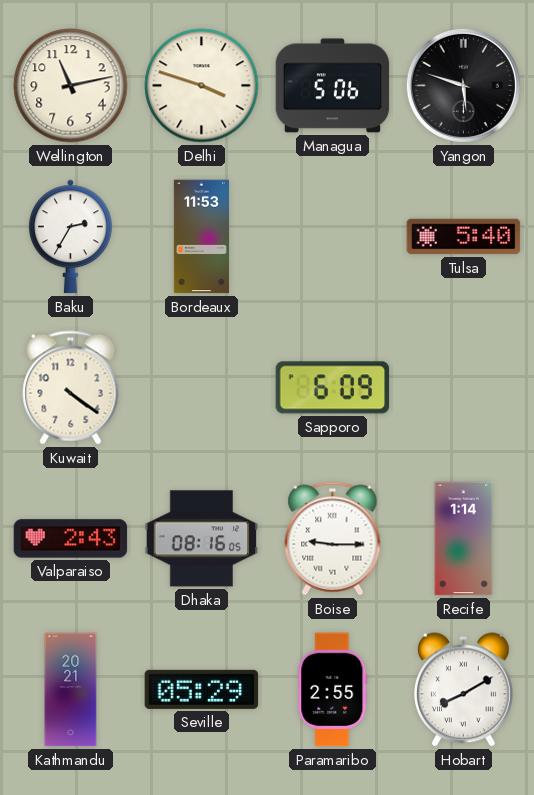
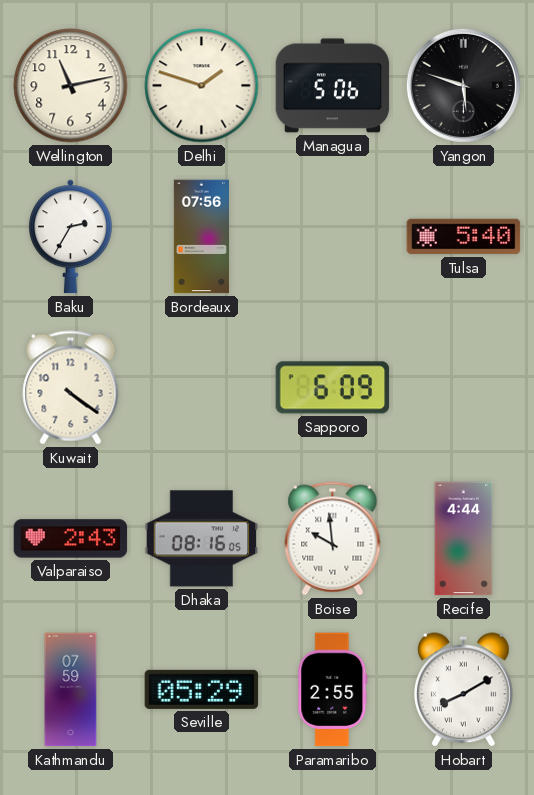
Delhi: 3:48 -> 1:48 (202, 86)
Bordeaux: 11:53 -> 07:56 (201, 237)
Boise: 9:15 -> 9:59 (333, 539)
Recife: 1:14 -> 4:44 (464, 539)
Kathmandu: 20:21 -> 07:59 (71, 690)
